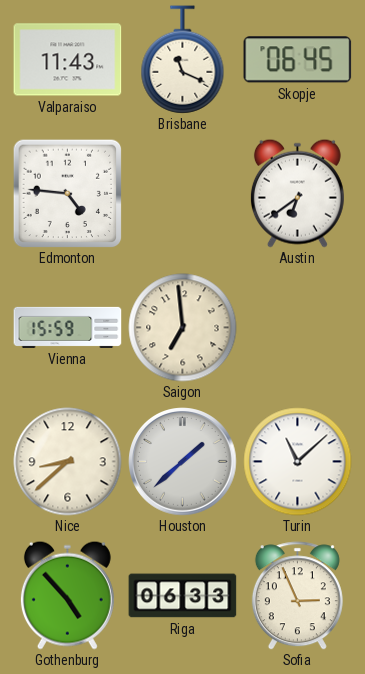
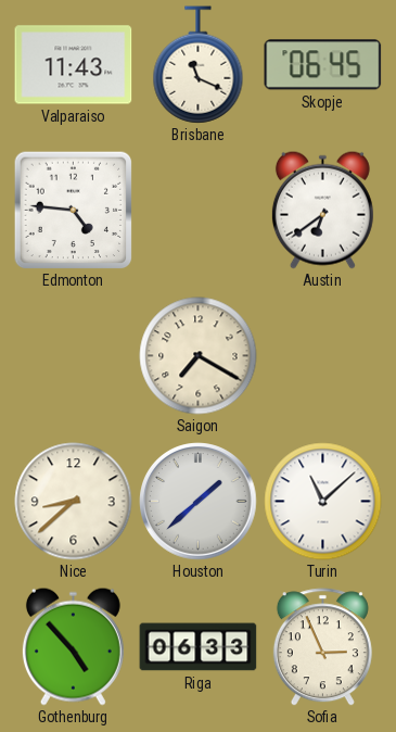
Vienna: 15:59 -> none (68, 327)
Saigon: 6:59 -> 7:20 (199, 356)
